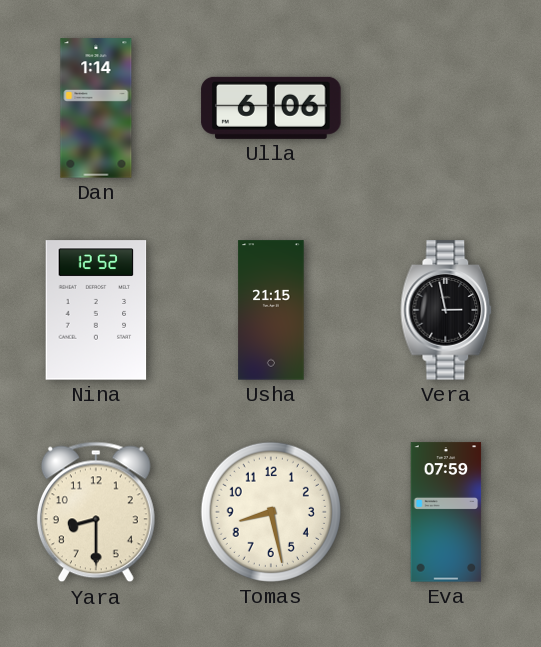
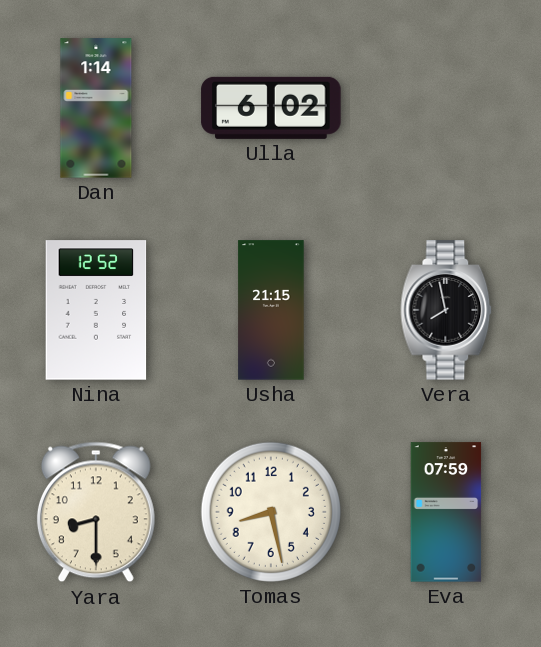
Ulla: 6:06 -> 6:02 (271, 108)
Vera: 2:58 -> 7:58 (446, 310)
